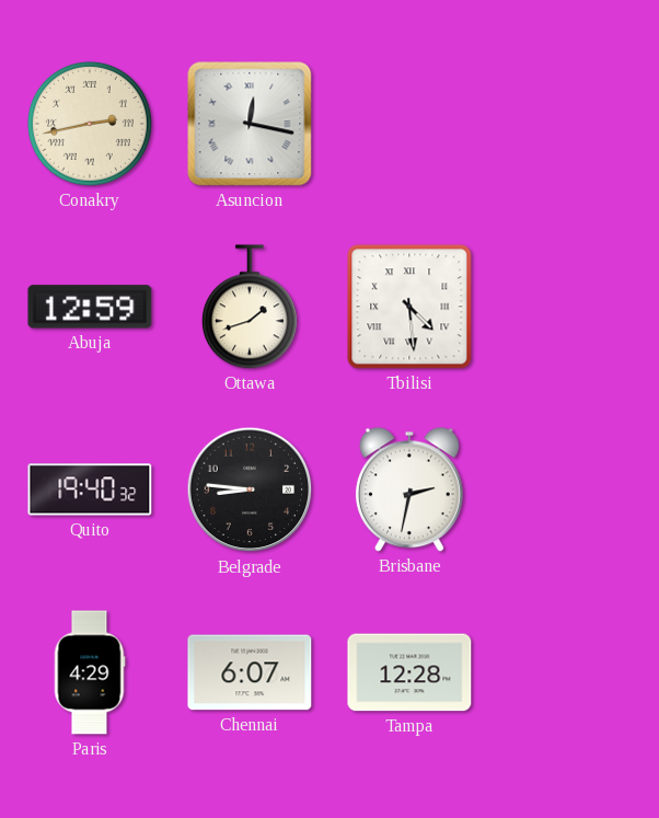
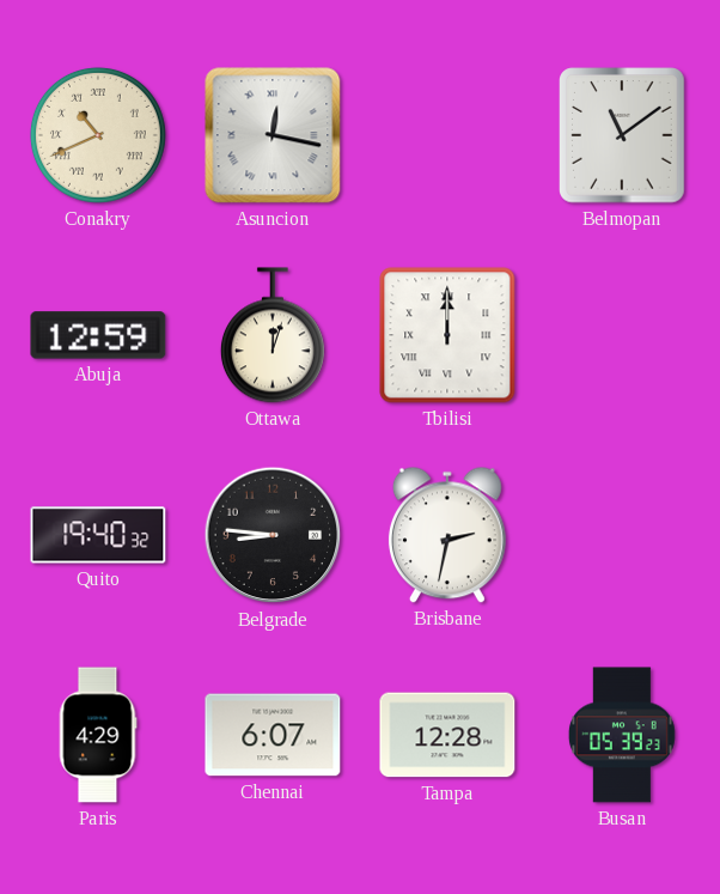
Conakry: 2:43 -> 10:41 (98, 135)
Belmopan: none -> 11:09 (622, 135)
Ottawa: 1:42 -> 12:03 (273, 335)
Tbilisi: 4:29 -> 12:00 (447, 335)
Busan: none -> 05:39 (622, 735)
